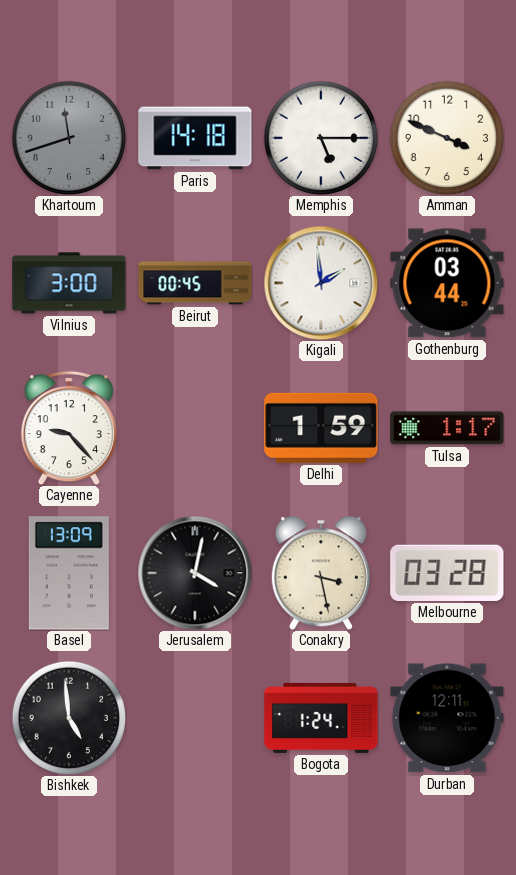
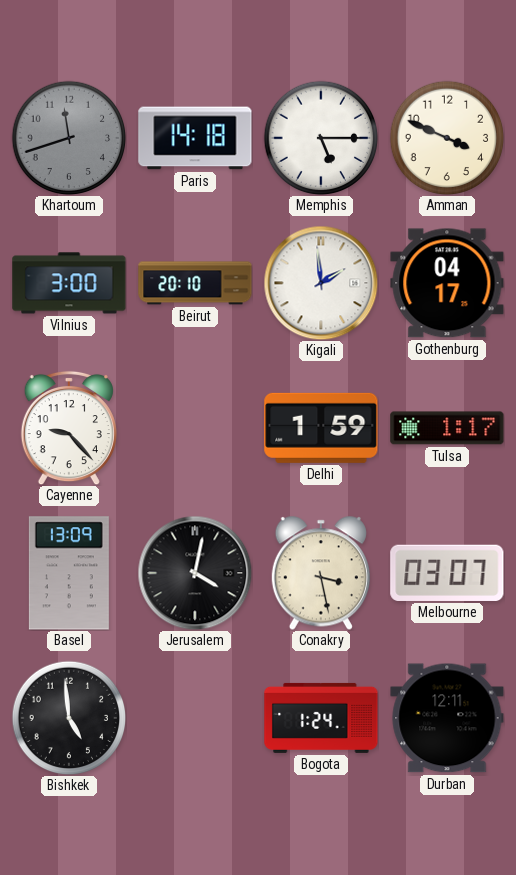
Beirut: 00:45 -> 20:10 (195, 283)
Gothenburg: 03:44 -> 04:17 (447, 283)
Melbourne: 03:28 -> 03:07 (447, 573)
